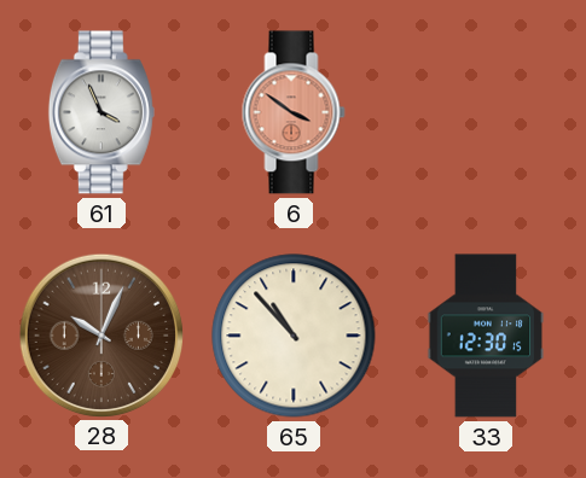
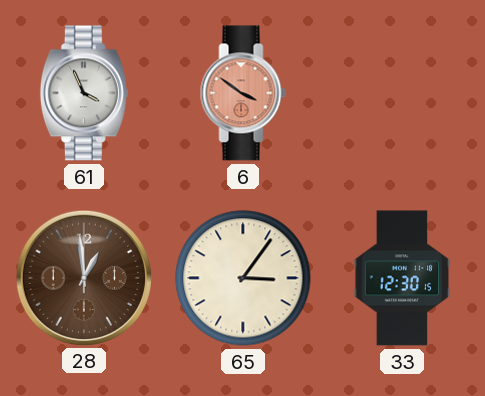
28: 10:04 -> 12:59 (83, 277)
65: 10:53 -> 3:06 (243, 278)
